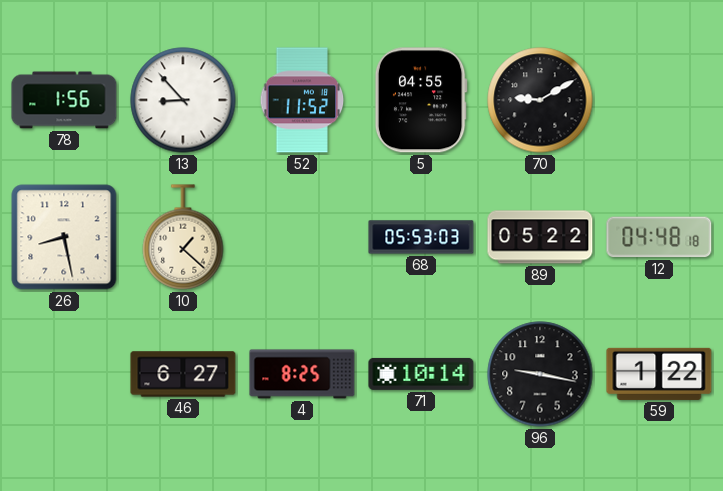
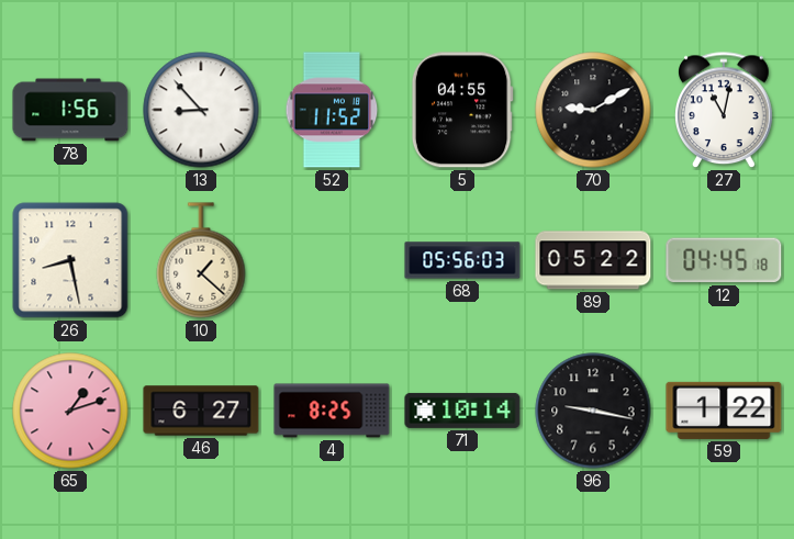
27: none -> 11:02 (725, 111)
68: 05:53 -> 05:56 (462, 260)
12: 04:48 -> 04:45 (724, 260)
65: none -> 1:12 (70, 411)
